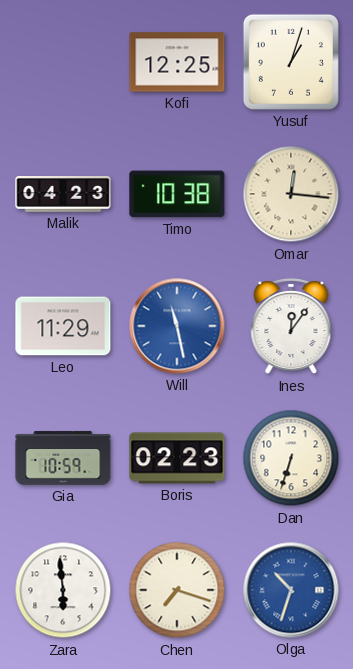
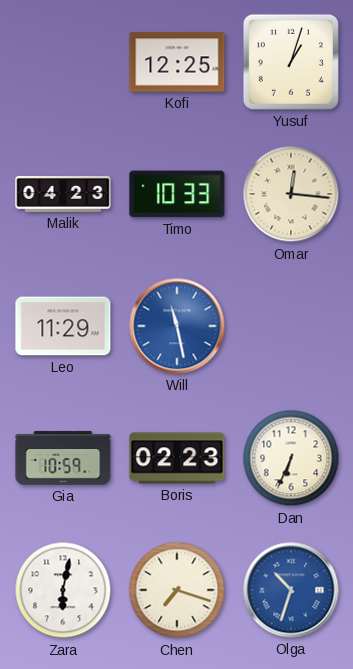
Timo: 10:38 -> 10:33 (177, 194)
Ines: 12:06 -> none (291, 327)
Dan: 6:33 -> 6:34 (291, 458)
Zara: 5:59 -> 6:02 (63, 590)
